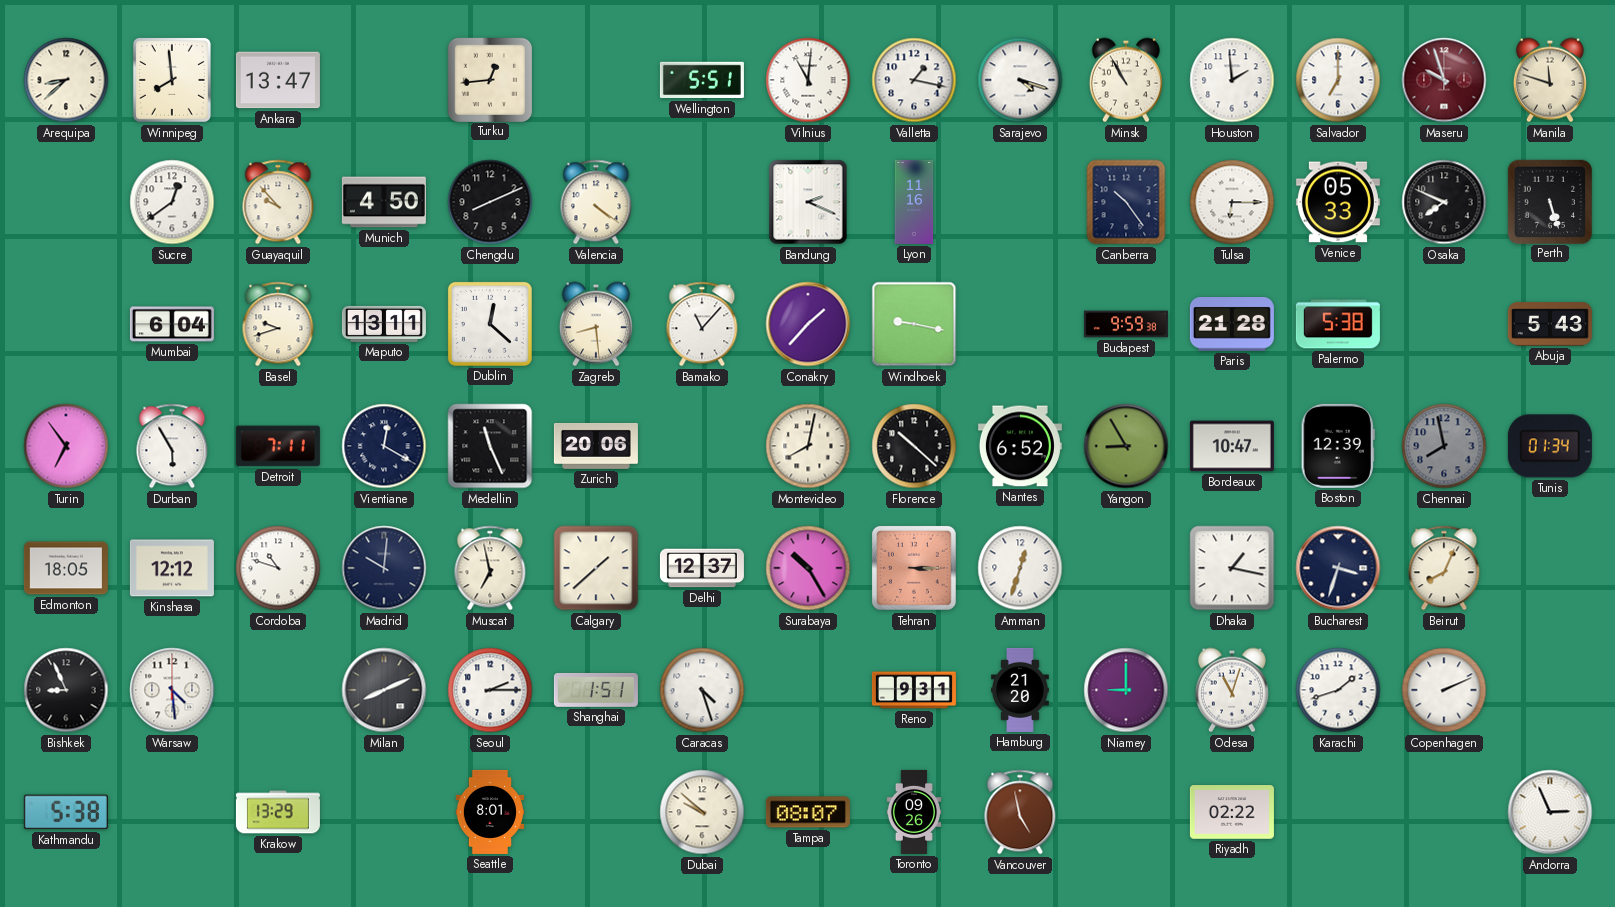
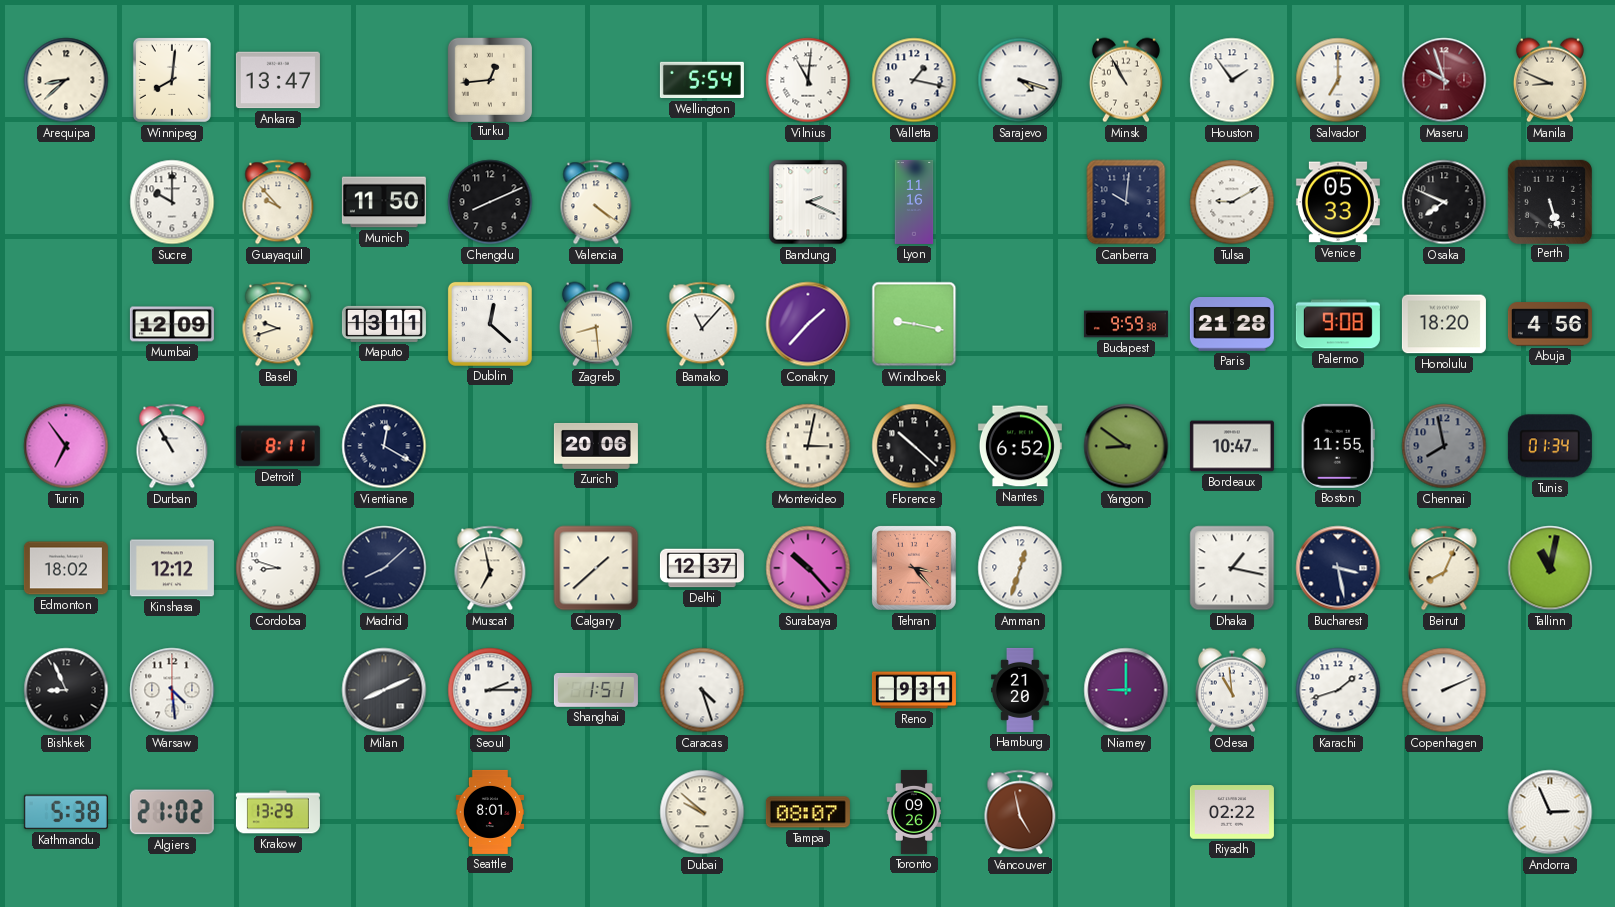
Winnipeg: 7:59 -> 8:01 (172, 80)
Wellington: 5:51 -> 5:54 (702, 80)
Houston: 1:59 -> 1:54 (1232, 80)
Manila: 11:48 -> 8:49 (1550, 80)
Sucre: 12:39 -> 10:00 (172, 202)
Munich: 4:50 -> 11:50 (384, 202)
Canberra: 10:24 -> 10:01 (1126, 202)
Tulsa: 6:15 -> 9:10 (1232, 202)
Mumbai: 6:04 -> 12:09 (172, 324)
Palermo: 5:38 -> 9:08 (1338, 324)
Honolulu: none -> 18:20 (1444, 324)
Abuja: 5:43 -> 4:56 (1550, 324)
Durban: 5:55 -> 10:55 (172, 446)
Detroit: 7:11 -> 8:11 (278, 446)
Medellin: 11:26 -> none (490, 446)
Montevideo: 8:02 -> 3:02 (808, 446)
Yangon: 8:55 -> 8:51 (1126, 446)
Boston: 12:39 -> 11:55 (1338, 446)
Edmonton: 18:05 -> 18:02 (66, 568)
Cordoba: 10:48 -> 8:48 (278, 568)
Madrid: 10:01 -> 8:08 (384, 568)
Surabaya: 10:25 -> 10:23 (808, 568)
Tehran: 3:15 -> 3:23 (914, 568)
Bucharest: 3:33 -> 3:28 (1338, 568)
Tallinn: none -> 11:02 (1550, 568)
Odesa: 11:03 -> 10:59 (1232, 690)
Algiers: none -> 21:02 (172, 812)
